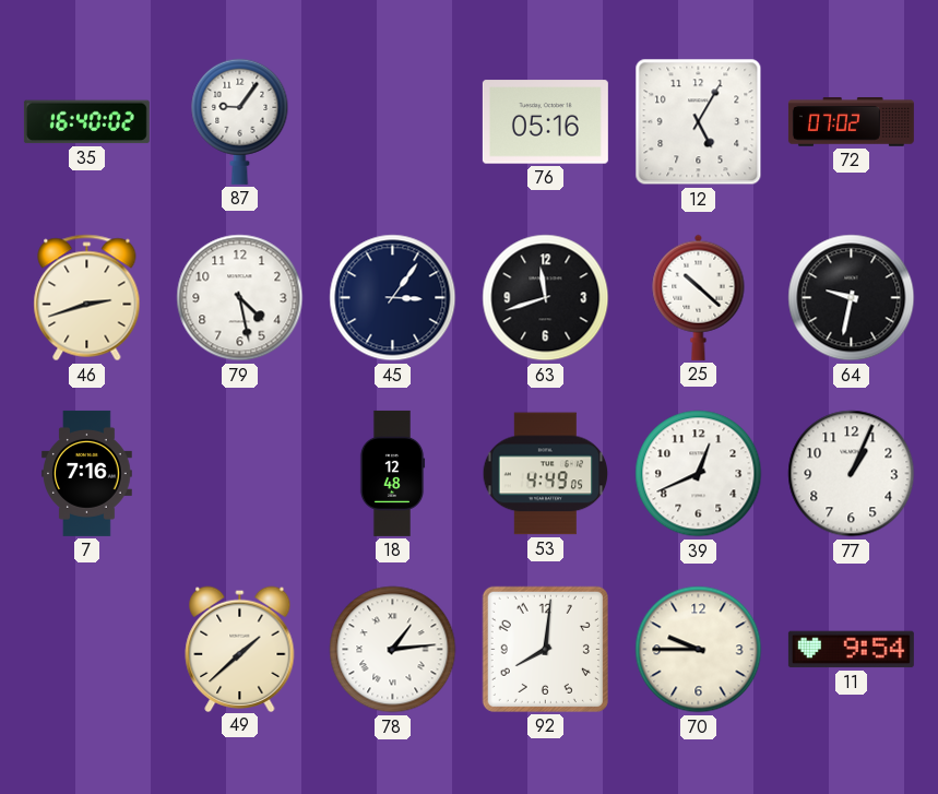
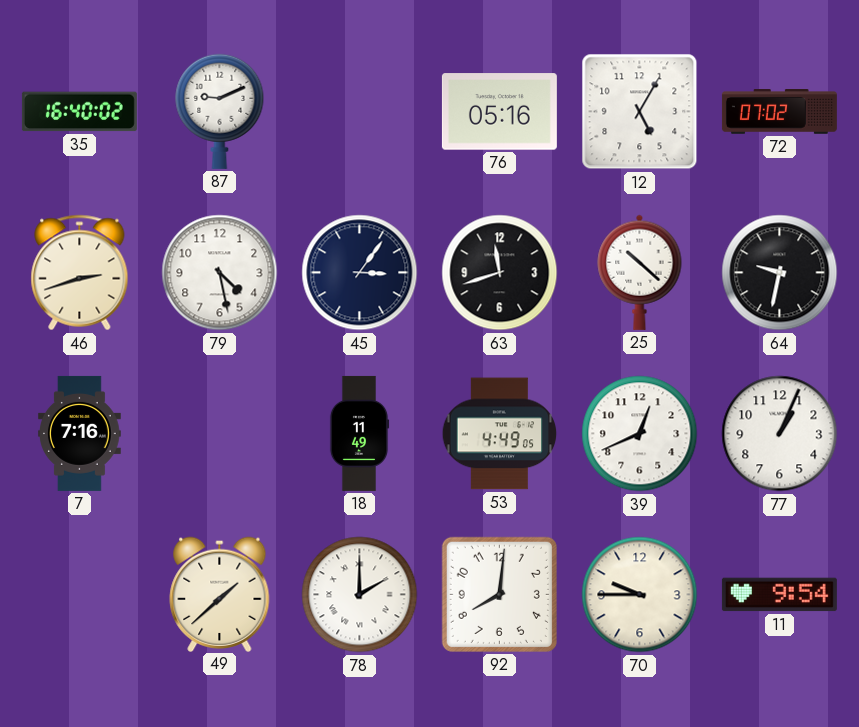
87: 9:06 -> 9:11 (220, 111)
18: 12:48 -> 11:49 (359, 433)
78: 1:14 -> 2:00 (360, 595)
